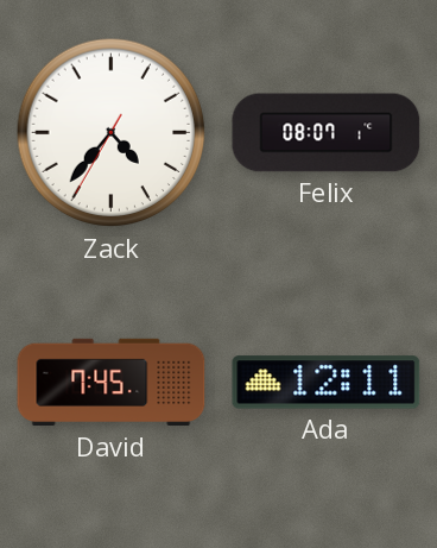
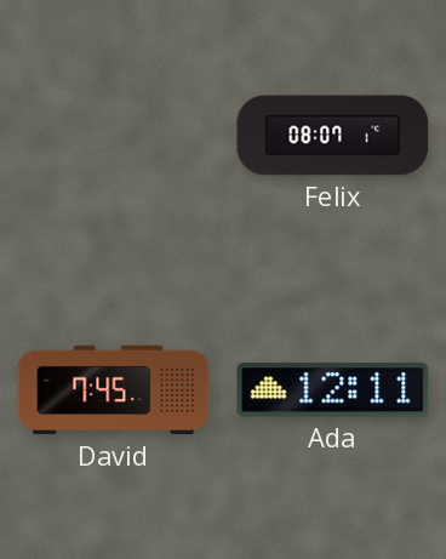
Zack: 4:36 -> none (112, 133)
